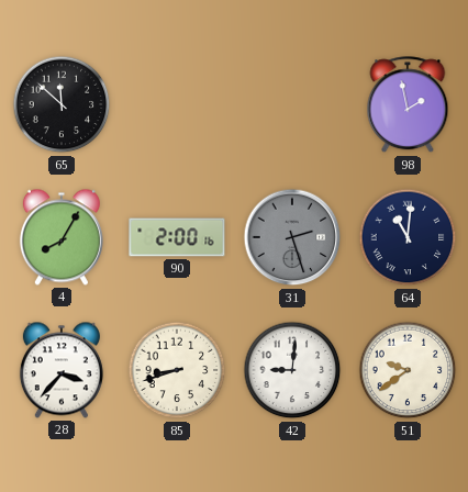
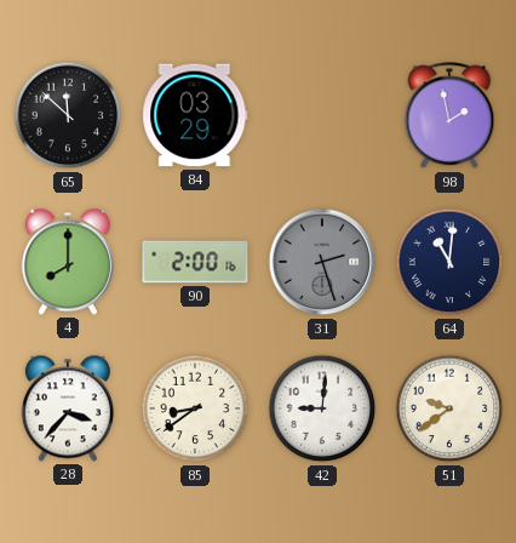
84: none -> 03:29 (195, 115)
4: 8:05 -> 8:00 (68, 262)
85: 8:42 -> 8:39 (195, 408)
